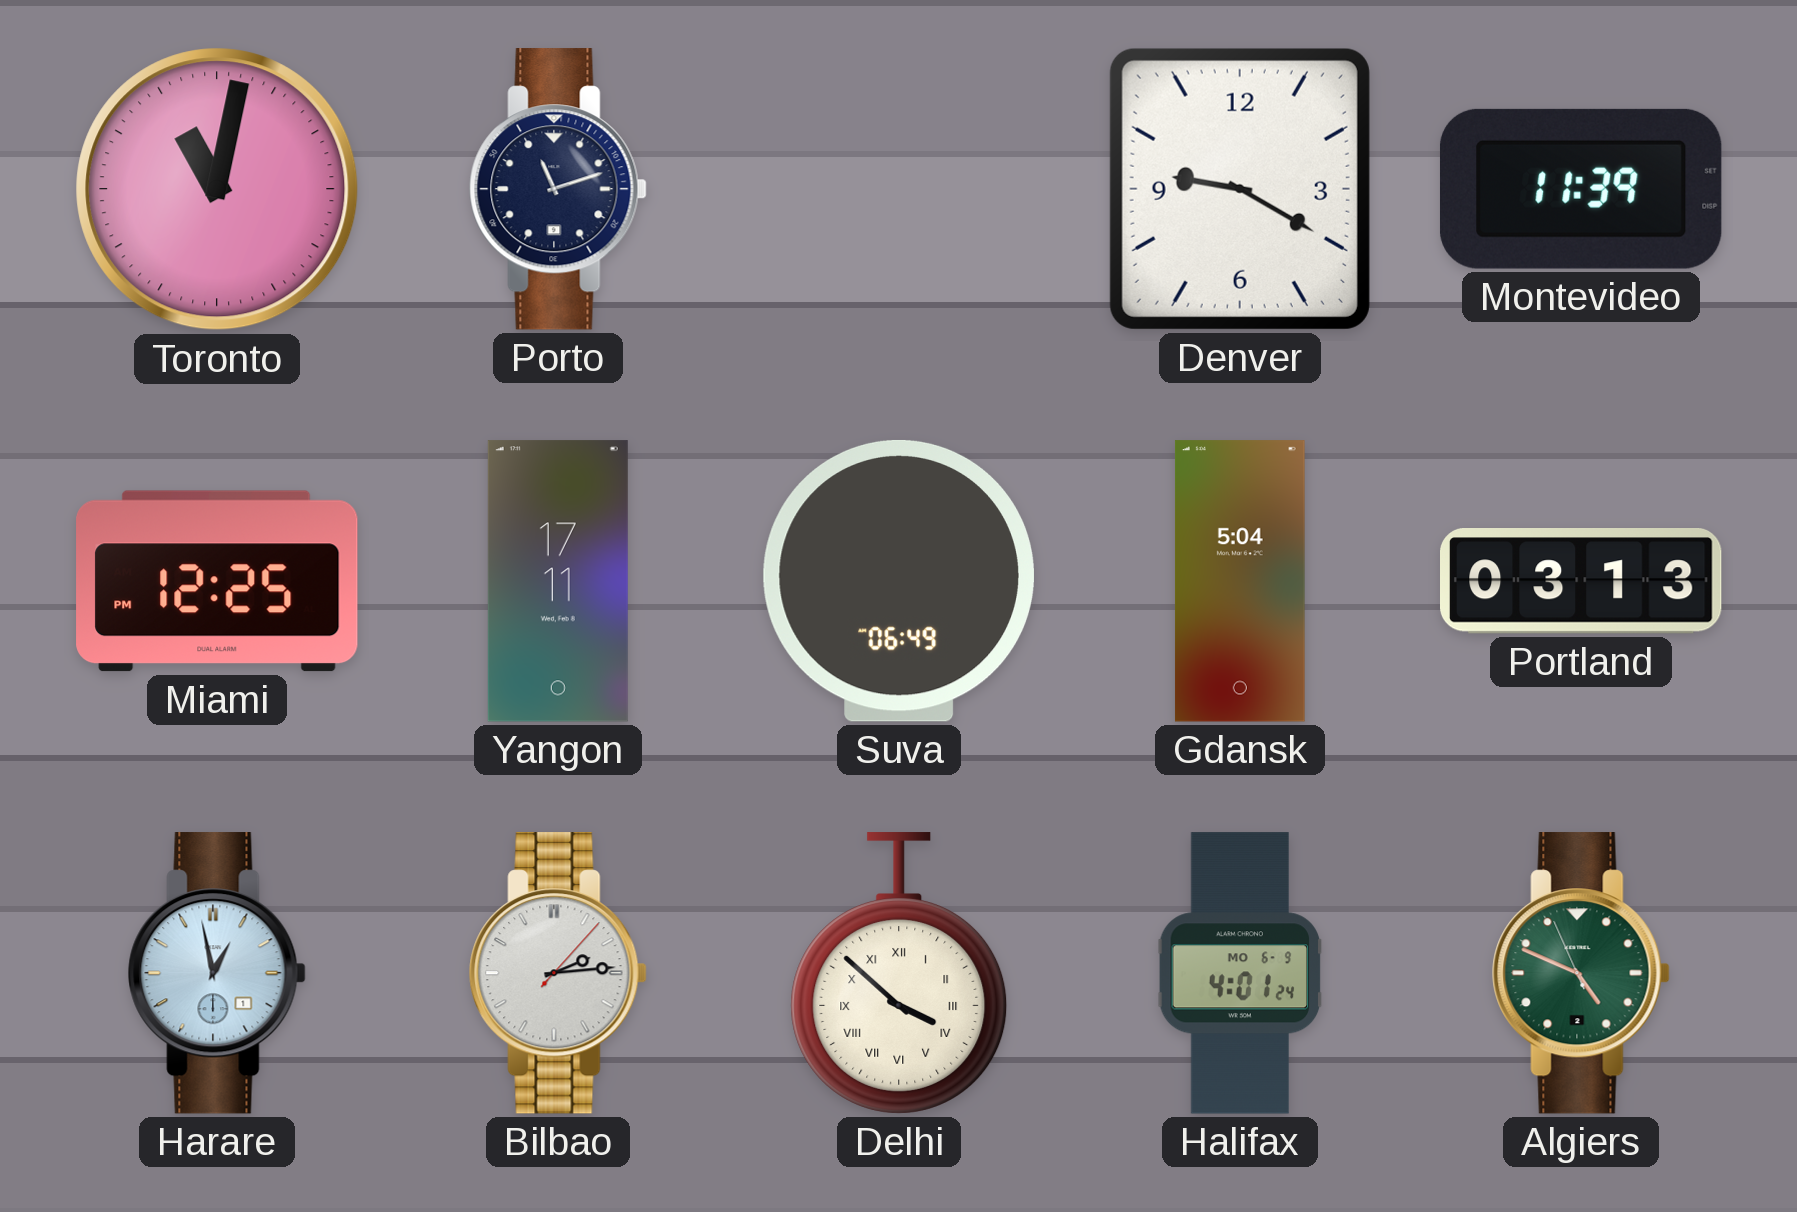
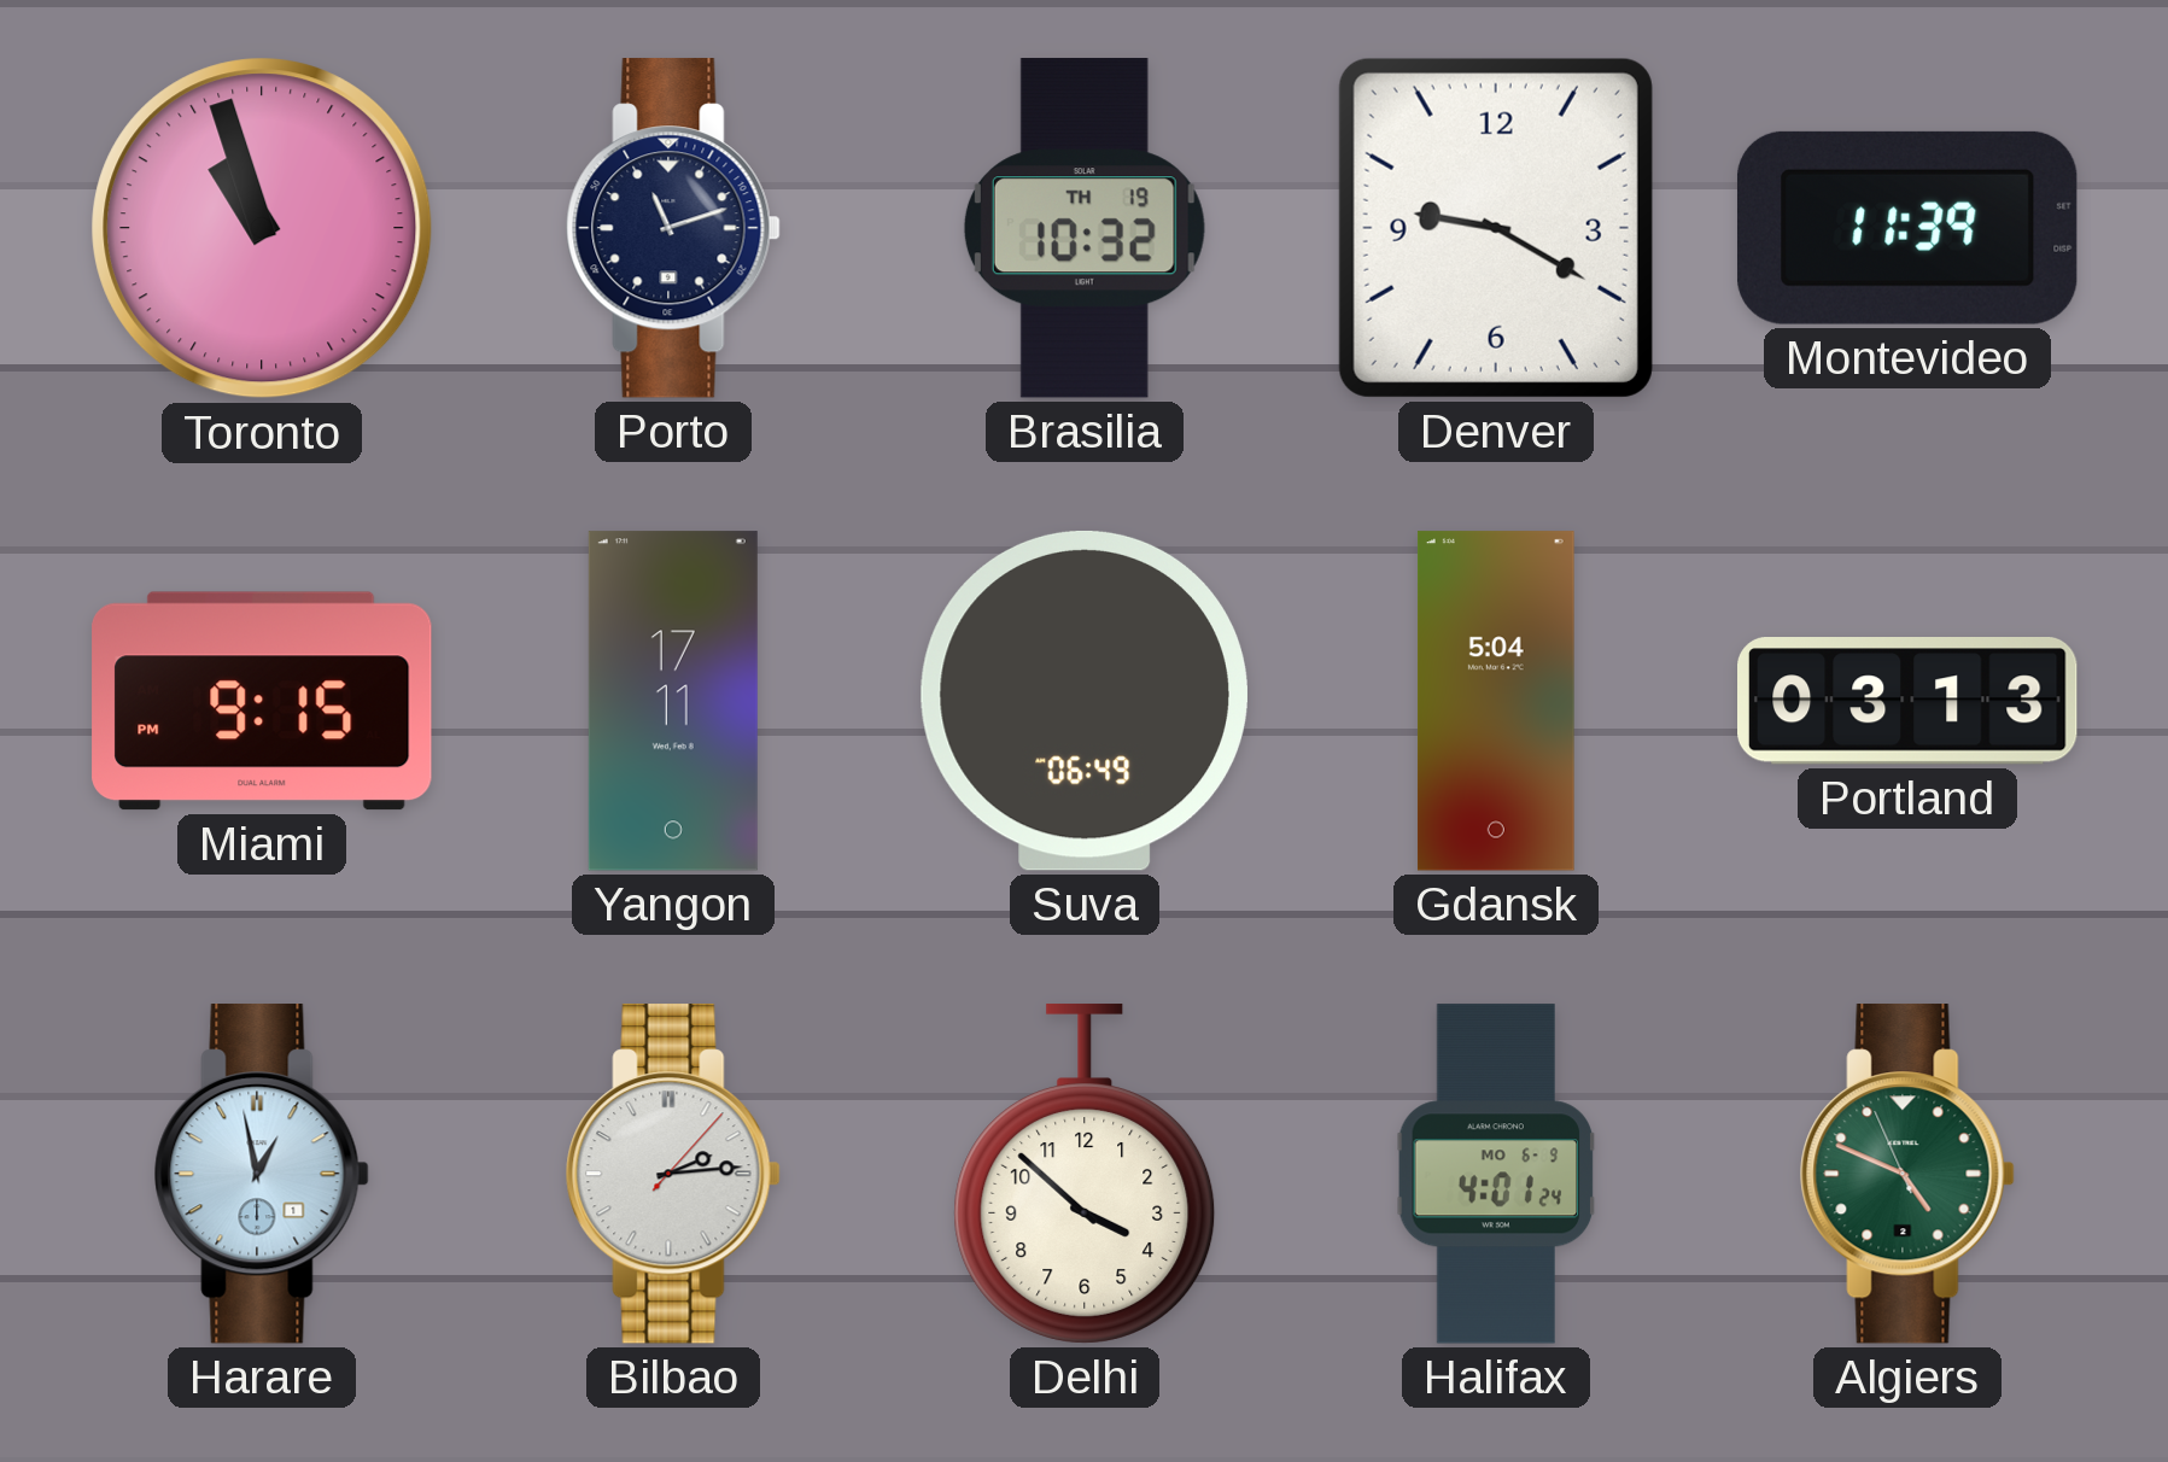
Toronto: 11:02 -> 10:57 (262, 228)
Brasilia: none -> 10:32 (1085, 228)
Miami: 12:25 -> 9:15 (262, 701)
Delhi numerals: Roman -> Arabic (1085, 1174)
